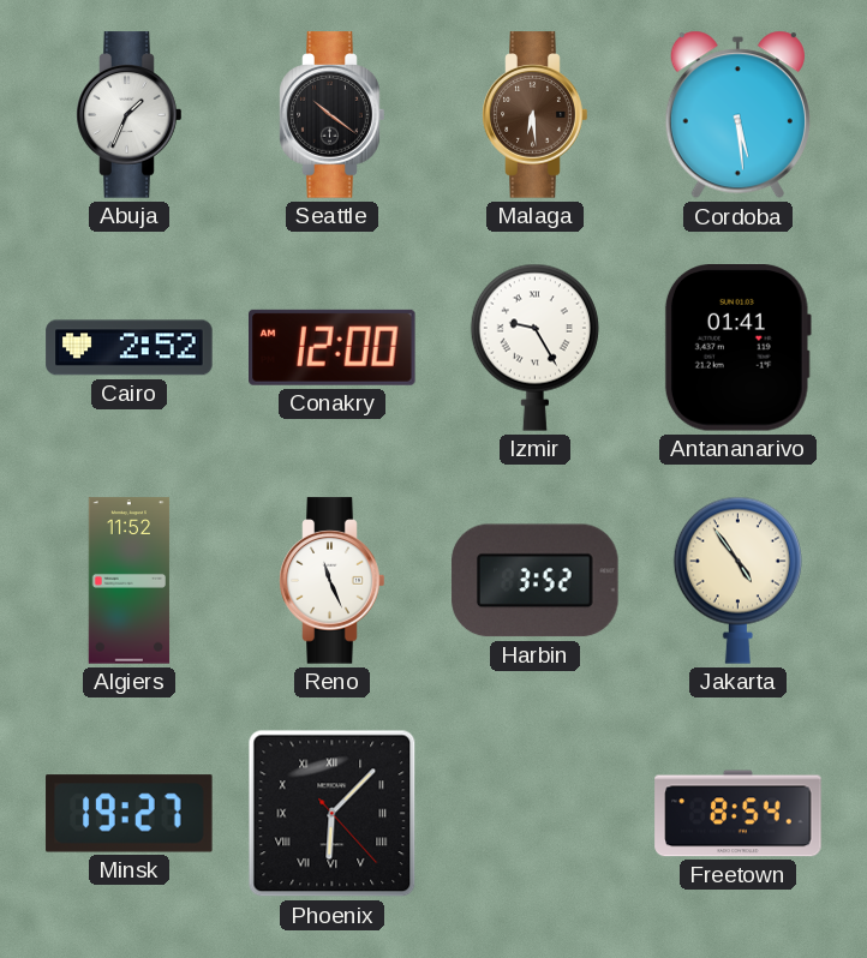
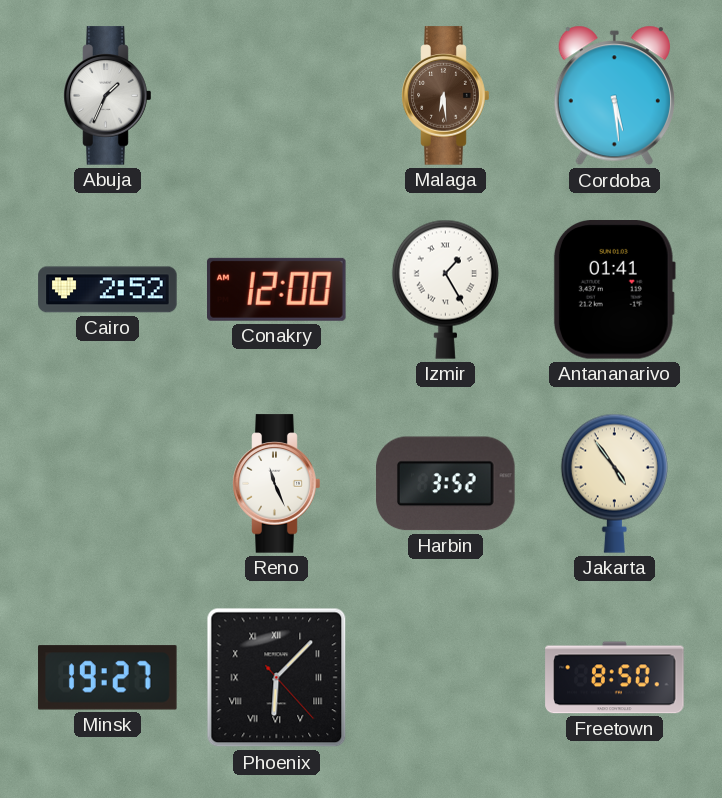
Seattle: 10:21 -> none (333, 115)
Izmir: 9:25 -> 1:25 (445, 289)
Algiers: 11:52 -> none (130, 581)
Freetown: 8:54 -> 8:50 (615, 678)
